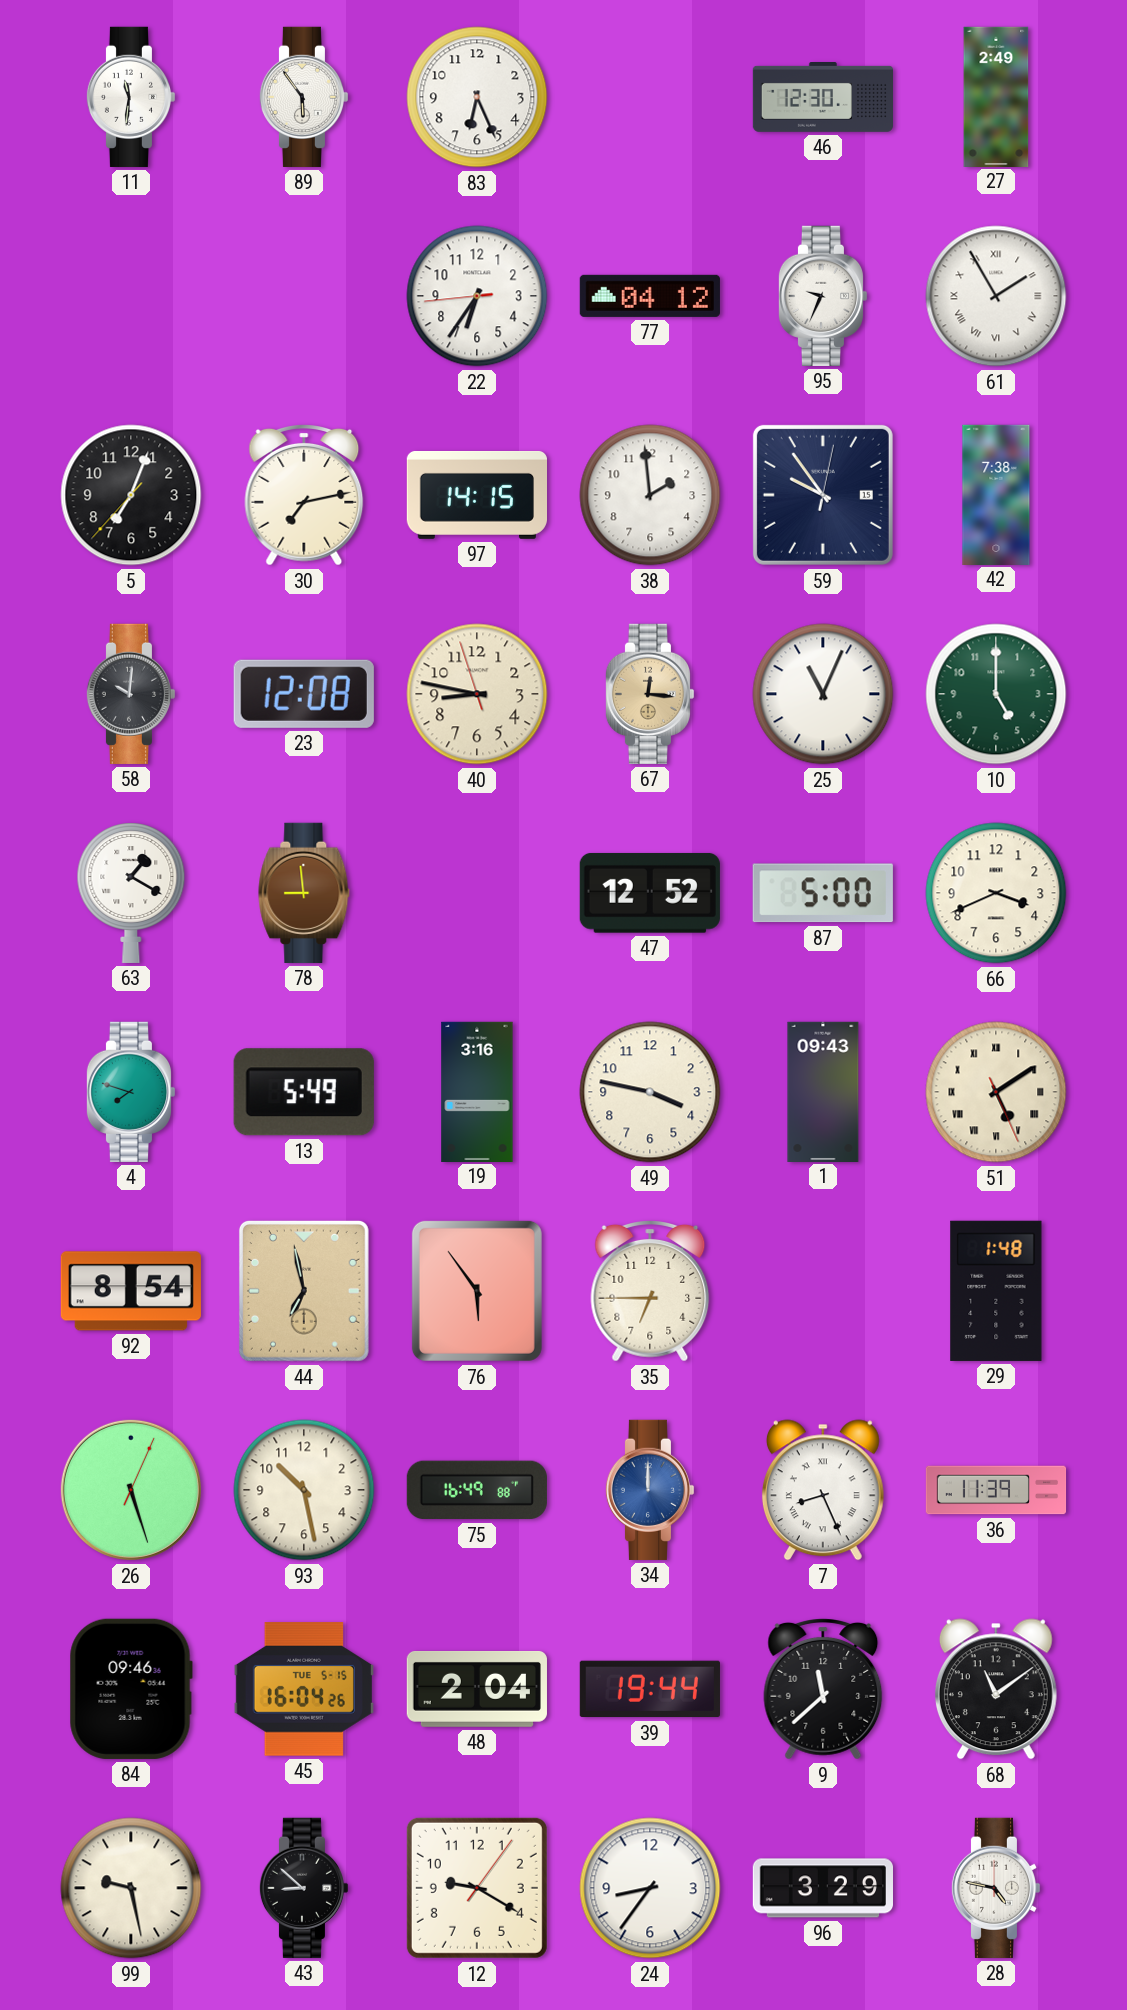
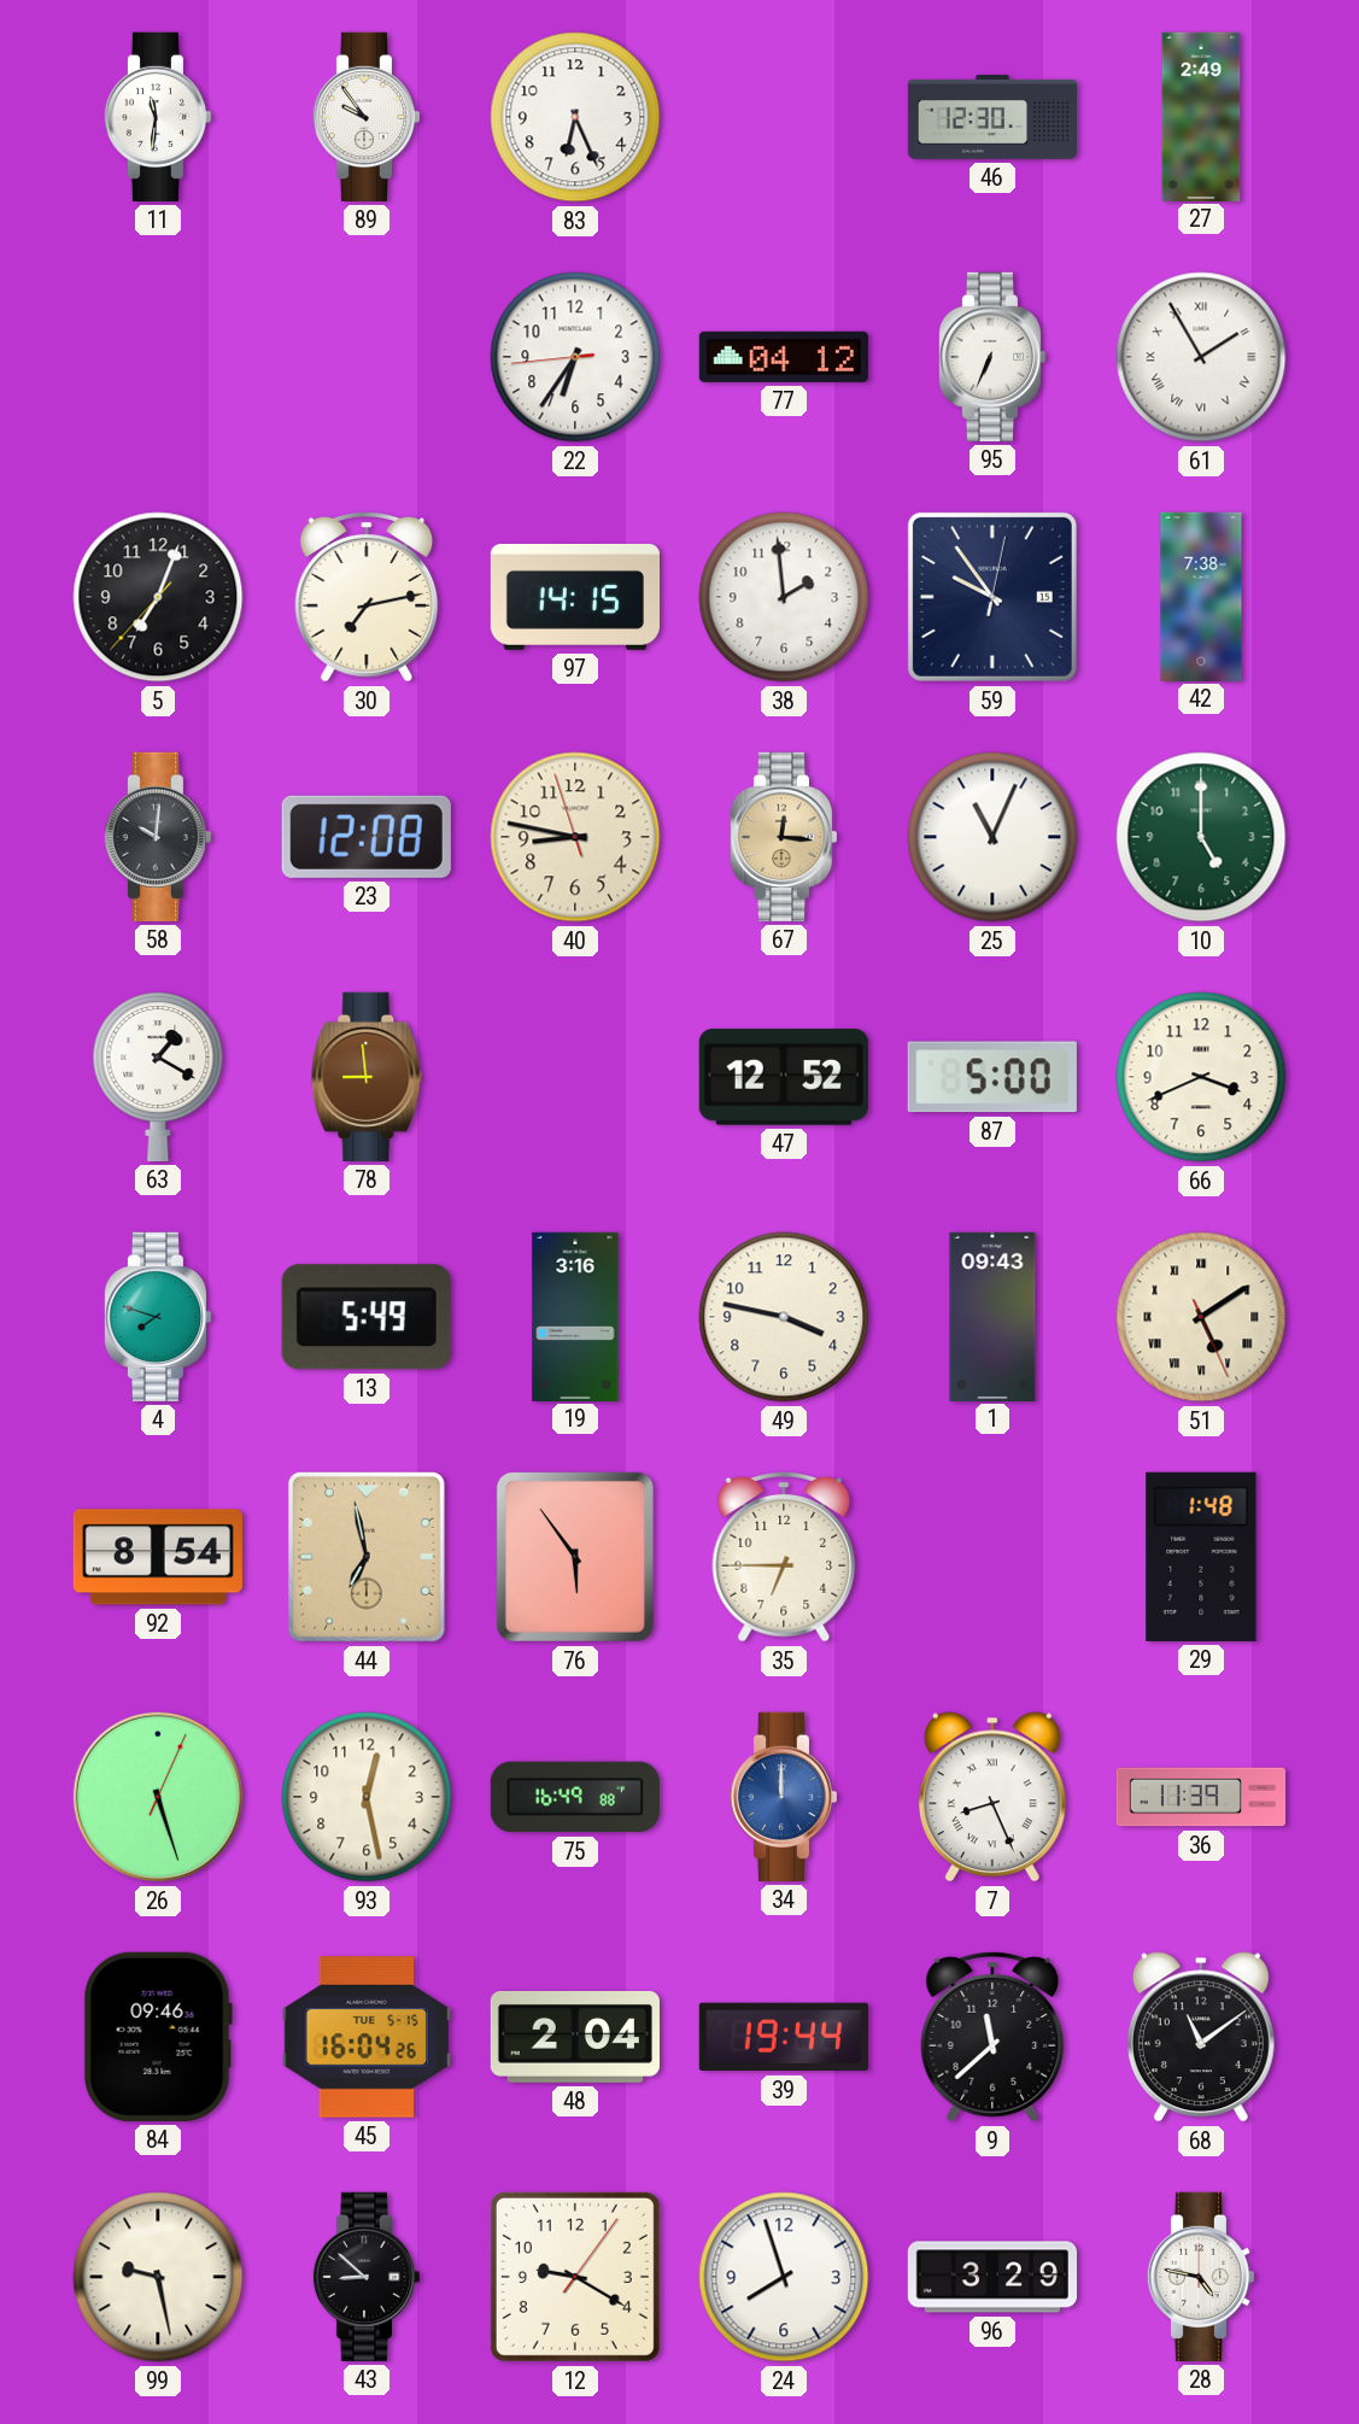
89: 5:54 -> 9:54 (367, 117)
95: 9:34 -> 6:34 (992, 357)
93: 10:28 -> 12:28 (367, 1797)
24: 8:36 -> 7:57 (784, 2277)
